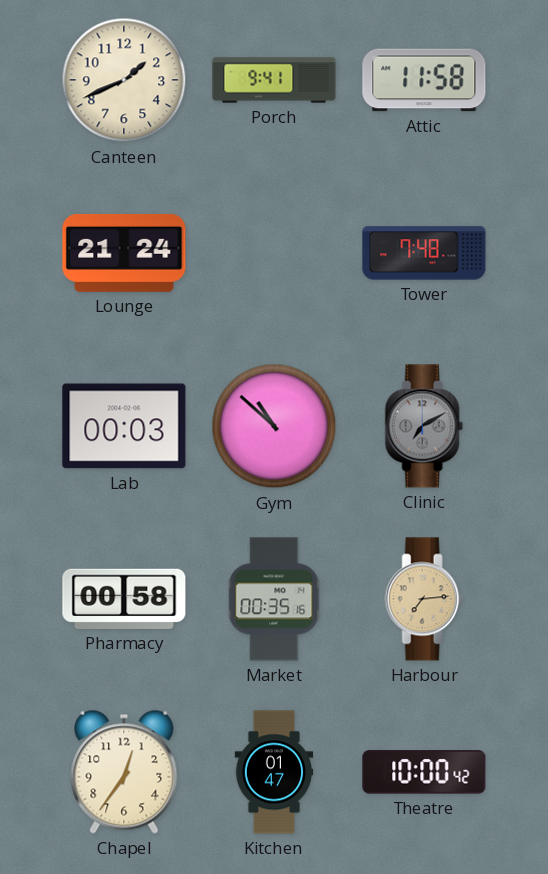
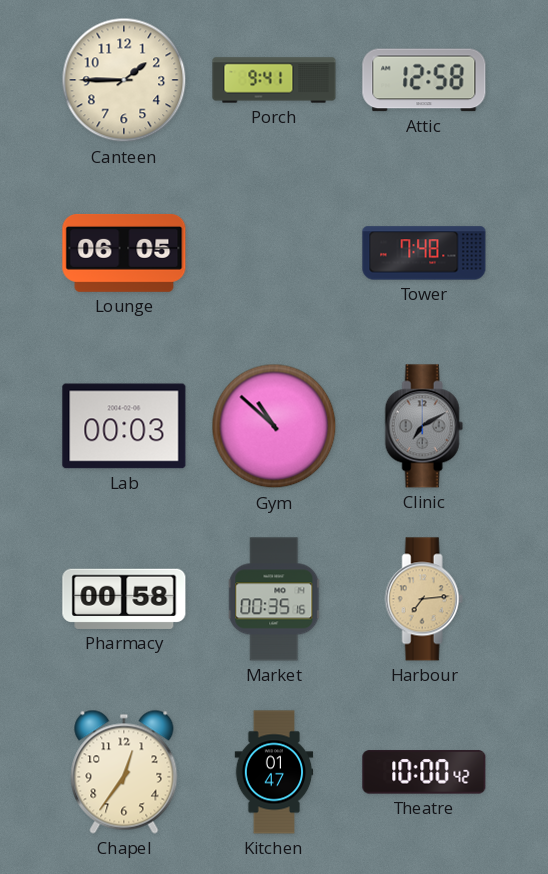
Canteen: 1:41 -> 1:45 (124, 80)
Attic: 11:58 -> 12:58 (424, 80)
Lounge: 21:24 -> 06:05 (124, 253)
